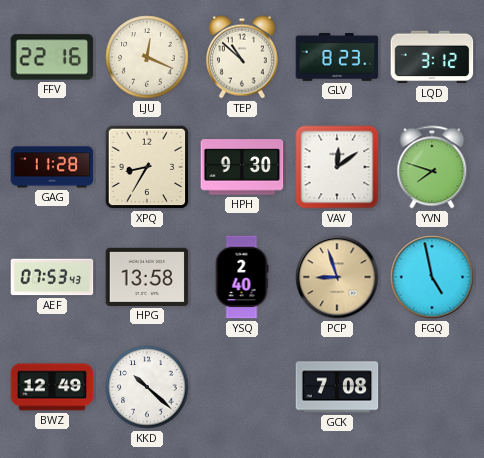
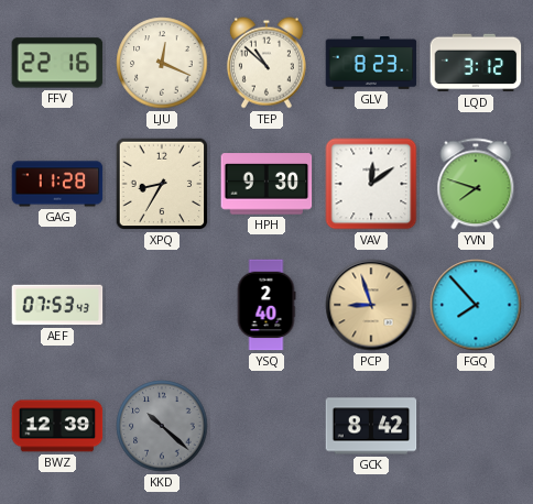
HPG: 13:58 -> none (147, 277)
FGQ: 4:58 -> 7:53 (476, 305)
BWZ: 12:49 -> 12:39 (57, 426)
KKD dial: white -> grey (162, 426)
GCK: 7:08 -> 8:42 (371, 426)
